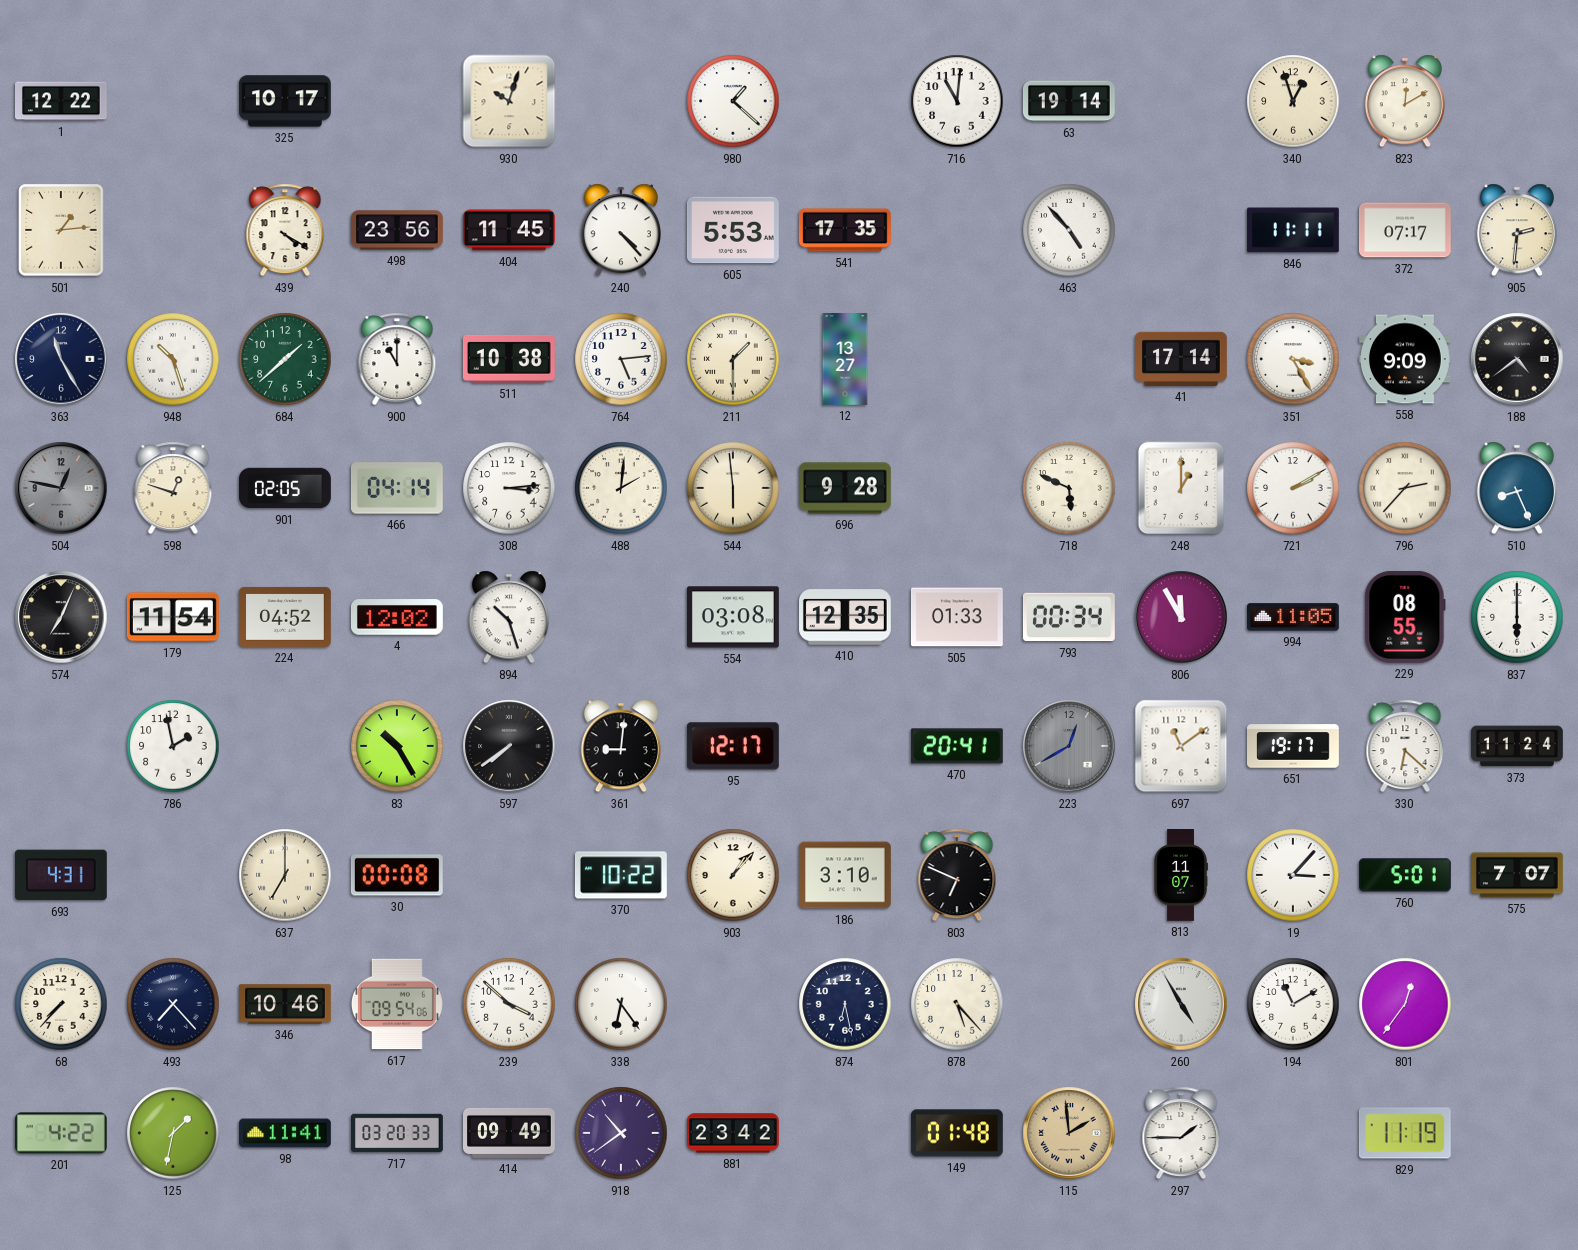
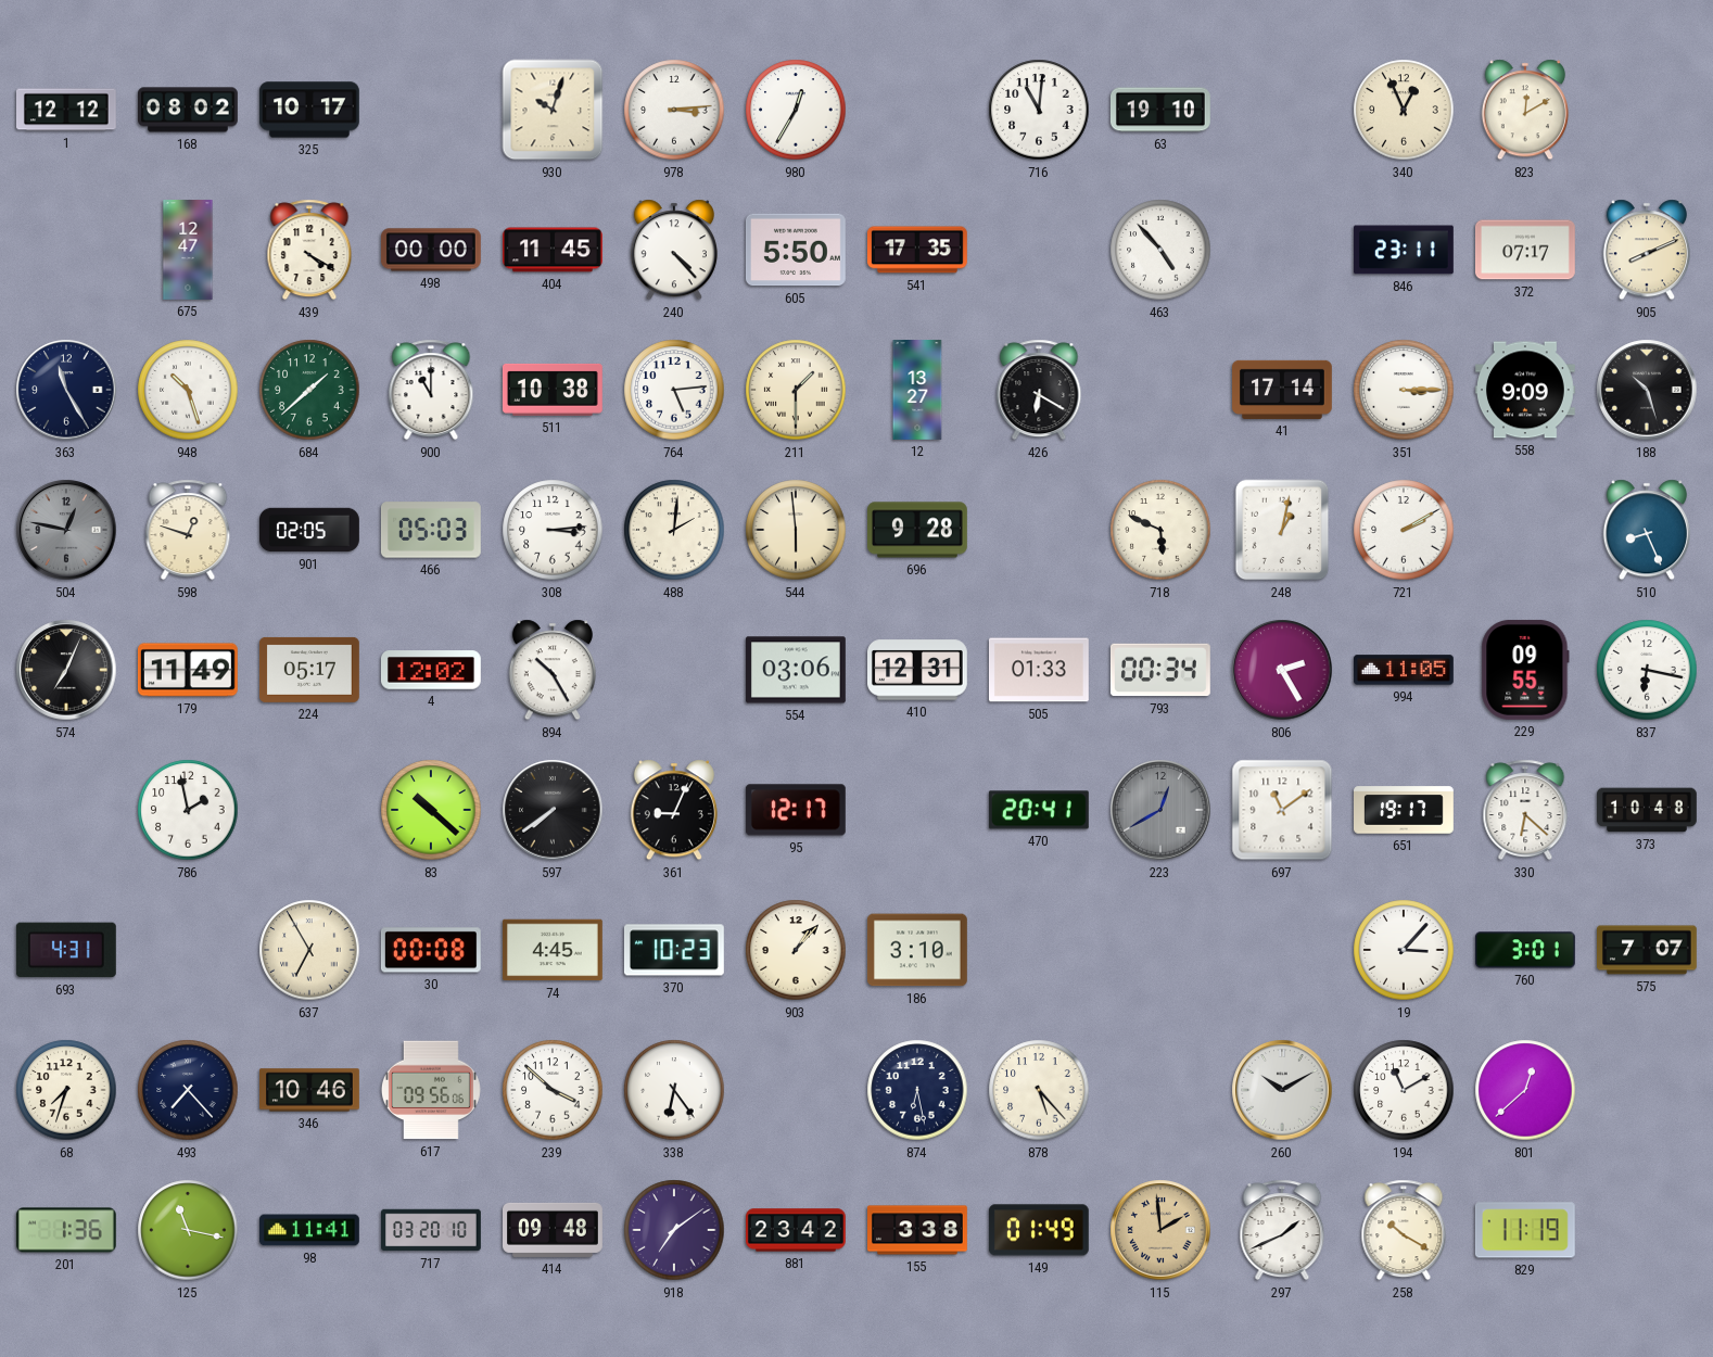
1: 12:22 -> 12:12 (67, 110)
168: none -> 08:02 (189, 110)
978: none -> 3:14 (674, 110)
980: 1:22 -> 12:35 (796, 110)
63: 19:14 -> 19:10 (1160, 110)
340: 12:57 -> 12:56 (1404, 110)
501: 1:14 -> none (61, 230)
675: none -> 12:47 (188, 251)
498: 23:56 -> 00:00 (431, 250)
605: 5:53 -> 5:50 (796, 250)
846: 11:11 -> 23:11 (1404, 250)
905: 2:31 -> 8:11 (1647, 250)
426: none -> 6:20 (1039, 390)
351: 3:25 -> 3:15 (1404, 390)
188: 4:39 -> 10:27 (1647, 390)
466: 04:14 -> 05:03 (431, 530)
248: 1:00 -> 1:02 (1282, 530)
796: 2:37 -> none (1405, 488)
179: 11:54 -> 11:49 (188, 670)
224: 04:52 -> 05:17 (309, 670)
894: 10:27 -> 10:25 (553, 670)
554: 03:08 -> 03:06 (796, 670)
410: 12:35 -> 12:31 (918, 670)
806: 11:55 -> 2:25 (1282, 670)
229: 08:55 -> 09:55 (1525, 670)
837: 6:00 -> 6:17 (1647, 670)
83: 10:25 -> 10:22 (431, 810)
361: 9:01 -> 9:04 (674, 810)
373: 11:24 -> 10:48 (1648, 810)
637: 7:00 -> 6:55 (309, 950)
74: none -> 4:45 (553, 950)
370: 10:22 -> 10:23 (674, 950)
803: 6:49 -> none (957, 875)
813: 11:07 -> none (1181, 876)
760: 5:01 -> 3:01 (1525, 950)
68: 7:37 -> 7:33 (66, 1090)
617: 09:54 -> 09:56 (431, 1090)
260: 4:55 -> 10:10 (1282, 1090)
801: 12:36 -> 12:38 (1525, 1090)
201: 4:22 -> 1:36 (66, 1230)
125: 1:32 -> 11:17 (188, 1230)
717: 03:20:33 -> 03:20:10 (432, 1230)
414: 09:49 -> 09:48 (554, 1230)
918: 10:39 -> 7:09 (674, 1230)
155: none -> 3:38 (918, 1230)
149: 01:48 -> 01:49 (1039, 1230)
297: 1:45 -> 1:41 (1282, 1230)
258: none -> 10:20 (1404, 1230)
